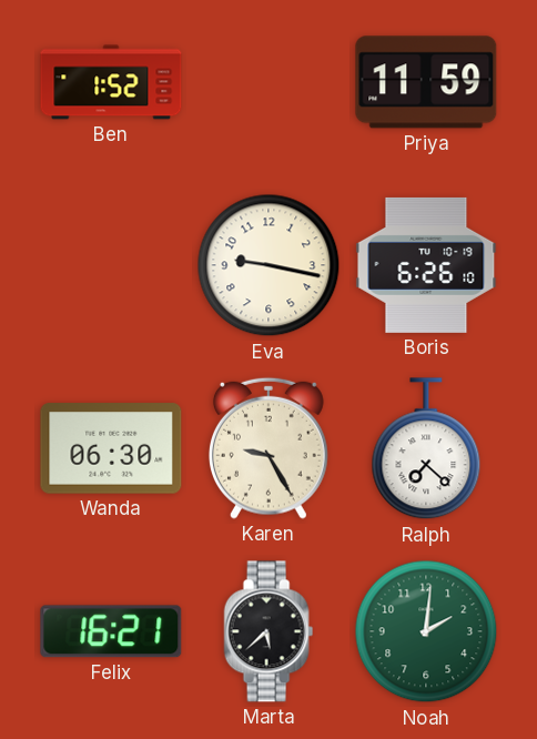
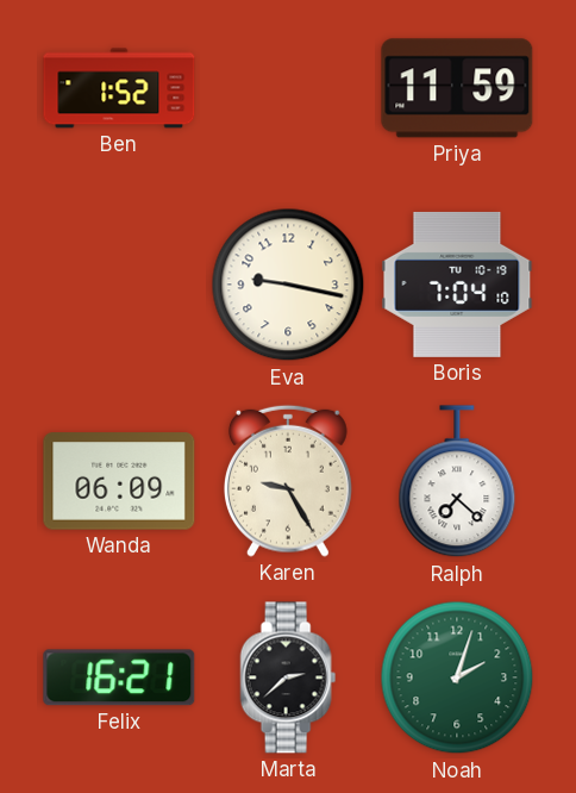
Boris: 6:26 -> 7:04 (457, 285)
Wanda: 06:30 -> 06:09 (119, 481)
Marta: 5:38 -> 2:38 (288, 678)
Noah: 2:01 -> 2:03 (457, 678)
